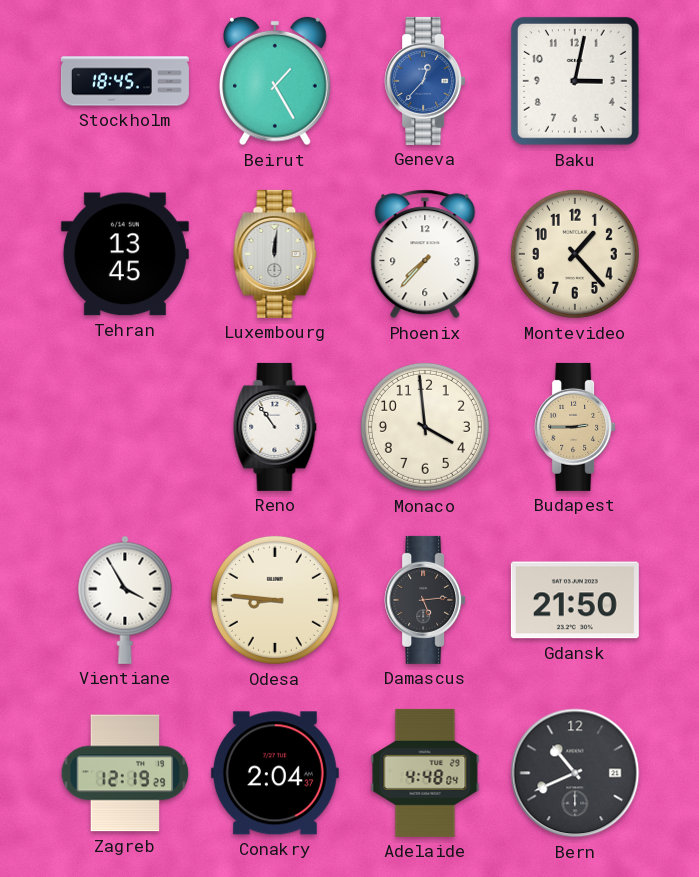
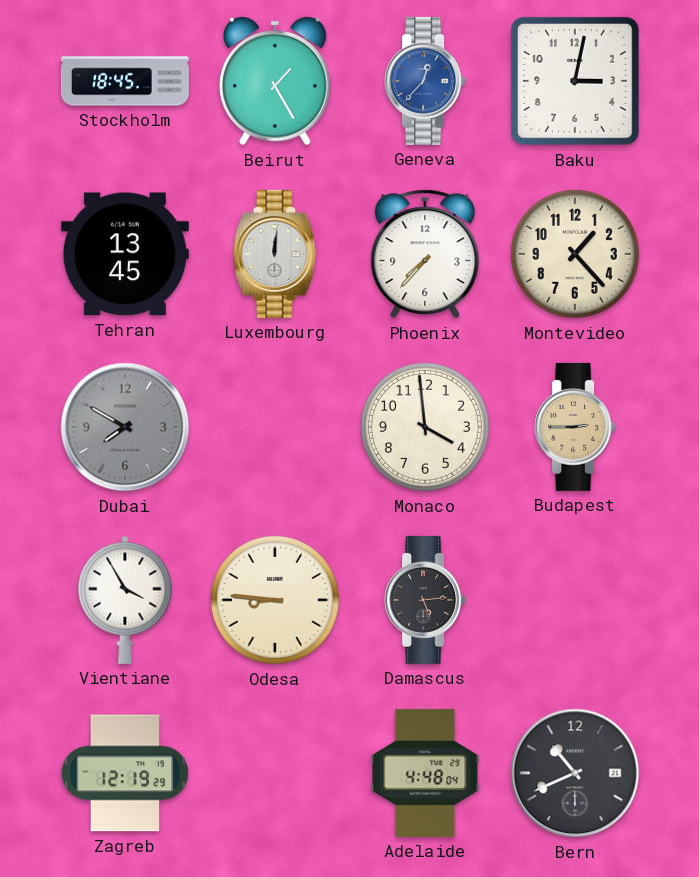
Dubai: none -> 7:50 (125, 427)
Reno: 10:54 -> none (275, 427)
Gdansk: 21:50 -> none (575, 600)
Conakry: 2:04 -> none (275, 773)
